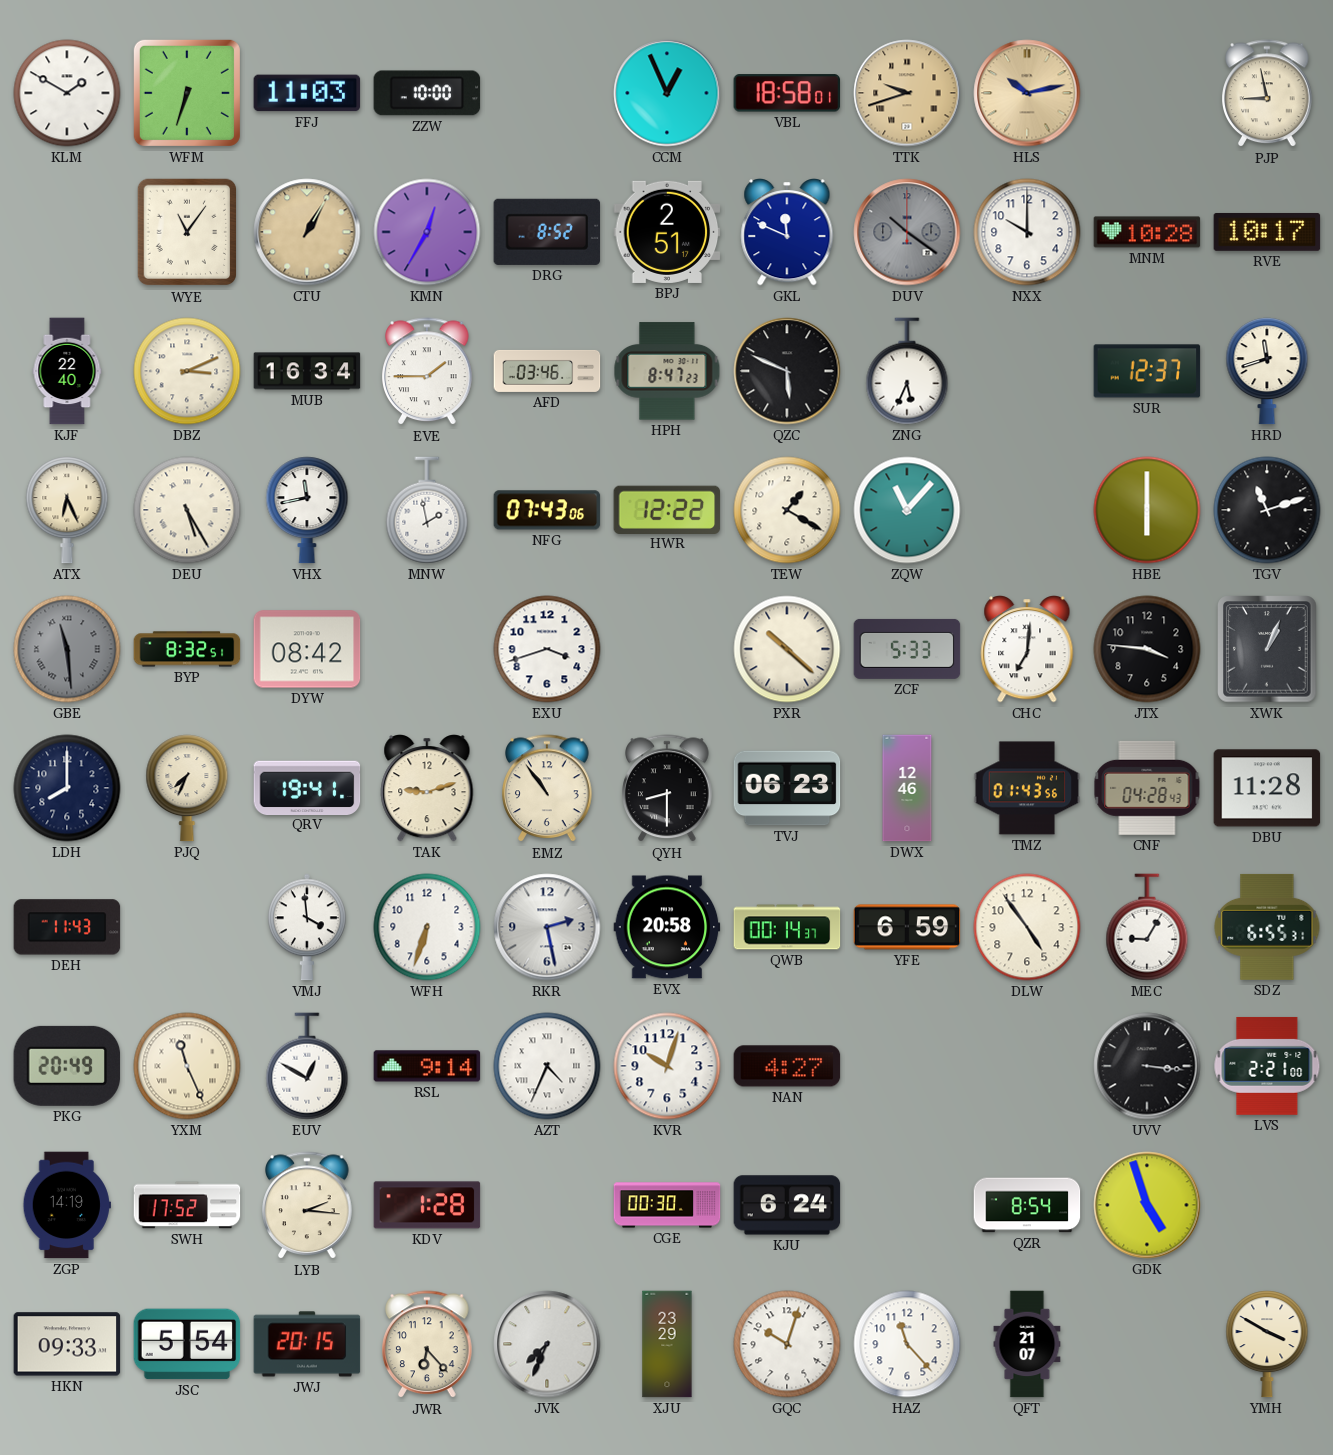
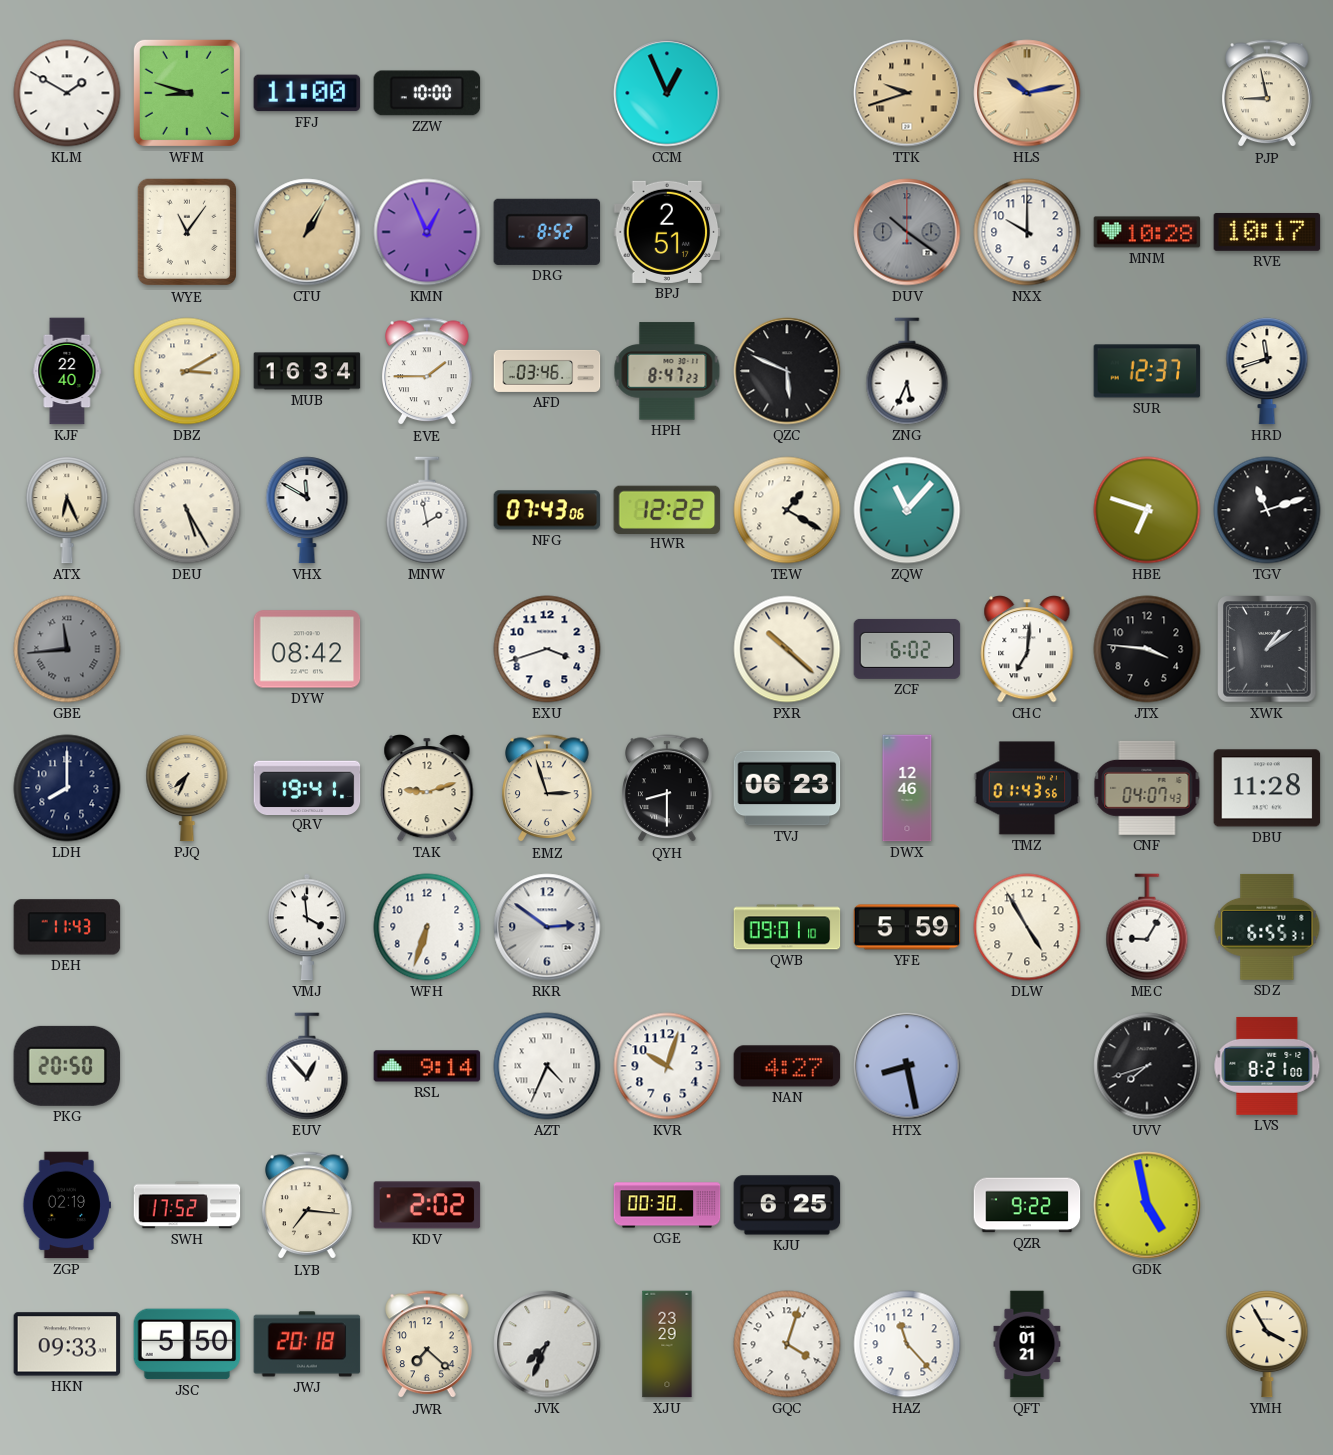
WFM: 6:33 -> 8:48 (187, 93)
FFJ: 11:03 -> 11:00 (307, 93)
VBL: 18:58 -> none (787, 93)
KMN: 12:35 -> 12:56 (427, 232)
GKL: 11:49 -> none (787, 233)
DBZ: 3:11 -> 3:10 (187, 371)
VHX: 11:43 -> 11:50 (307, 510)
HBE: 6:00 -> 6:48 (1147, 510)
GBE: 11:29 -> 11:44 (67, 649)
BYP: 8:32 -> none (187, 649)
ZCF: 5:33 -> 6:02 (907, 649)
XWK: 1:04 -> 1:09 (1267, 649)
EMZ: 10:54 -> 2:57 (547, 789)
CNF: 04:28 -> 04:07 (1147, 788)
RKR: 2:28 -> 2:51 (547, 927)
EVX: 20:58 -> none (667, 927)
QWB: 00:14 -> 09:01 (787, 927)
YFE: 6:59 -> 5:59 (907, 927)
DLW: 4:54 -> 4:55 (1027, 927)
PKG: 20:49 -> 20:50 (67, 1066)
YXM: 11:26 -> none (187, 1066)
EUV: 12:50 -> 12:53 (307, 1066)
HTX: none -> 8:28 (907, 1066)
UVV: 3:16 -> 7:42 (1147, 1066)
LVS: 2:21 -> 8:21 (1267, 1066)
ZGP: 14:19 -> 02:19 (67, 1205)
LYB: 2:16 -> 7:16 (307, 1206)
KDV: 1:28 -> 2:02 (427, 1205)
KJU: 6:24 -> 6:25 (787, 1205)
QZR: 8:54 -> 9:22 (1027, 1205)
GDK: 4:57 -> 4:58 (1147, 1205)
JSC: 5:54 -> 5:50 (187, 1344)
JWJ: 20:15 -> 20:18 (307, 1344)
JWR: 6:23 -> 7:22 (427, 1345)
GQC: 10:03 -> 4:03 (787, 1344)
QFT: 21:07 -> 01:21 (1027, 1344)
YMH: 3:50 -> 3:55 (1267, 1344)
